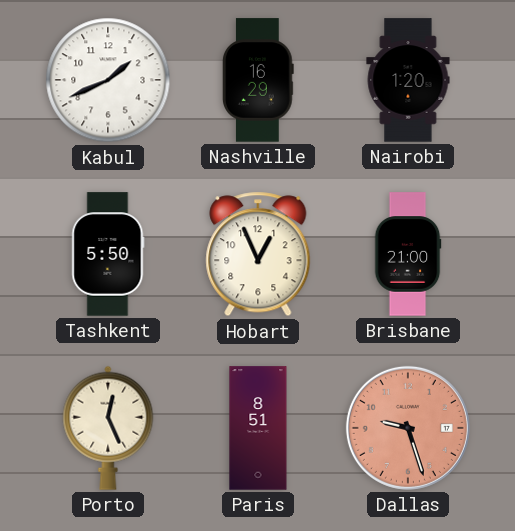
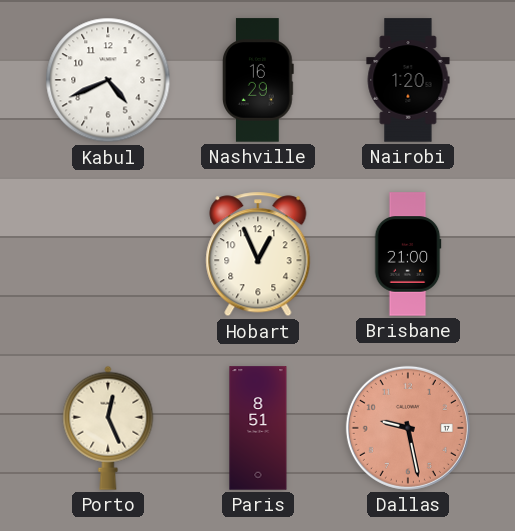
Kabul: 1:41 -> 4:41 (108, 80)
Tashkent: 5:50 -> none (108, 254)
Dallas: 9:27 -> 9:28 (408, 428)
